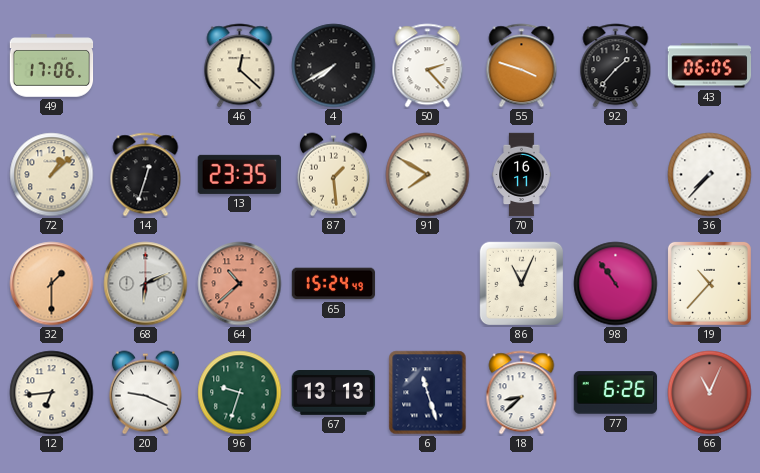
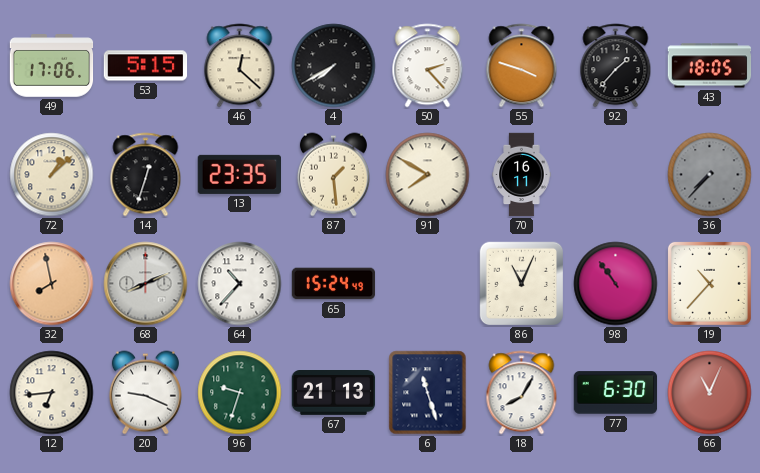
53: none -> 5:15 (146, 66)
43: 06:05 -> 18:05 (710, 66)
36 dial: white -> grey (710, 175)
32: 1:30 -> 7:58 (52, 284)
68: 6:11 -> 8:11 (146, 284)
64: 10:38 -> 10:37 (240, 284)
64 dial: salmon -> white (240, 284)
67: 13:13 -> 21:13 (334, 393)
18: 8:38 -> 8:05 (522, 393)
77: 6:26 -> 6:30 (616, 393)
